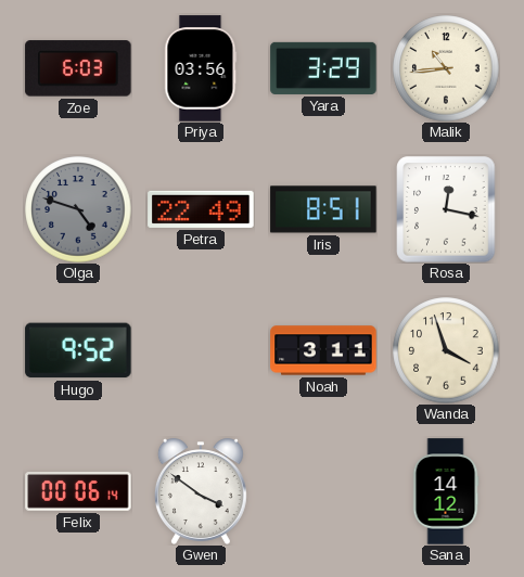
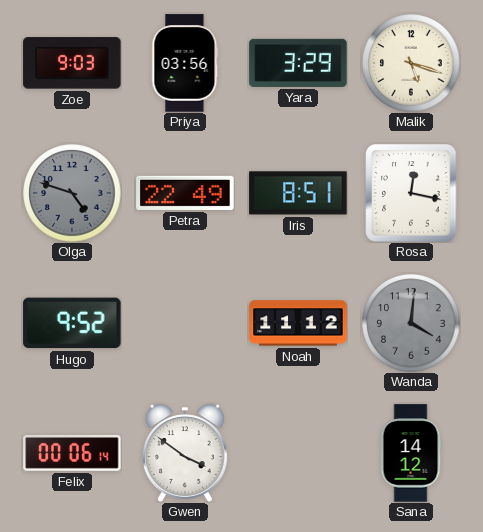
Zoe: 6:03 -> 9:03 (72, 63)
Malik: 10:44 -> 5:18 (411, 63)
Noah: 3:11 -> 11:12 (298, 323)
Wanda: 3:57 -> 4:01 (411, 323)
Wanda dial: cream -> grey (411, 323)
